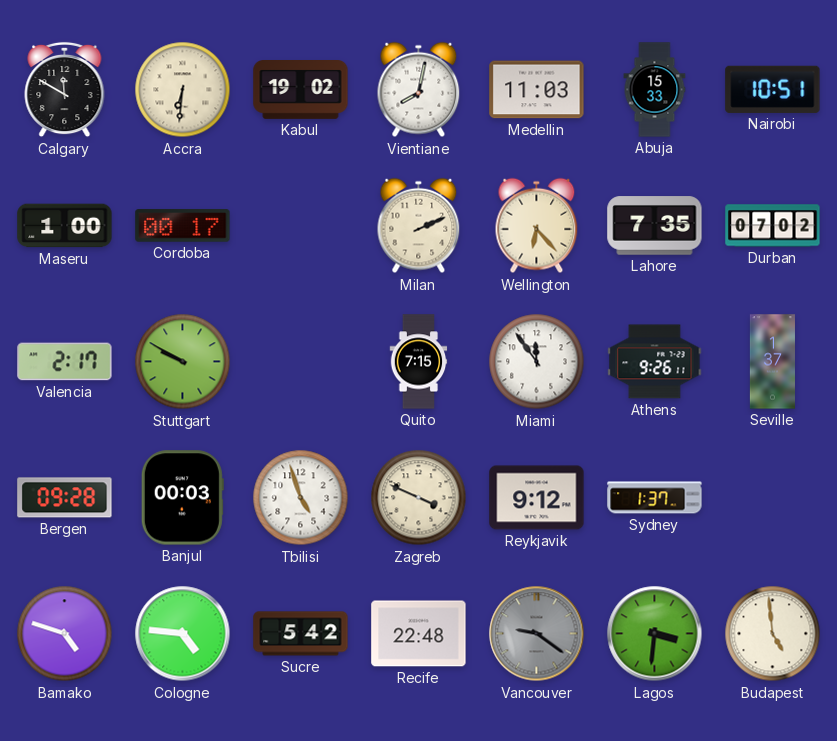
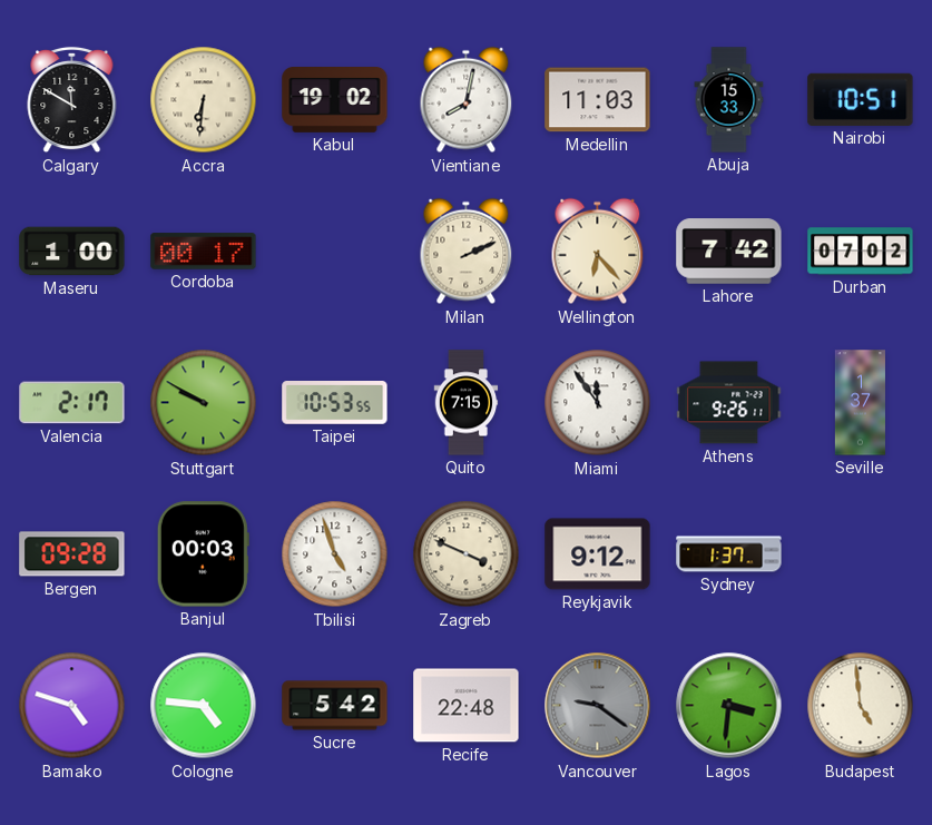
Lahore: 7:35 -> 7:42 (729, 252)
Taipei: none -> 10:53 (335, 403)
